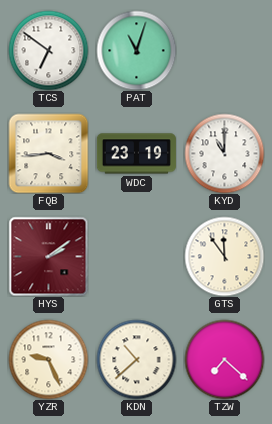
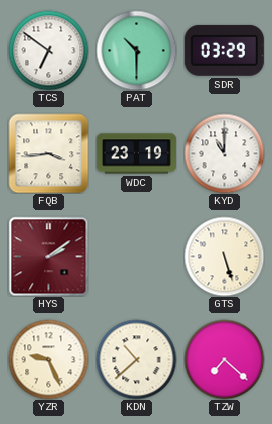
PAT: 11:03 -> 10:30 (136, 50)
SDR: none -> 03:29 (224, 50)
GTS: 11:54 -> 5:27 (224, 256)
